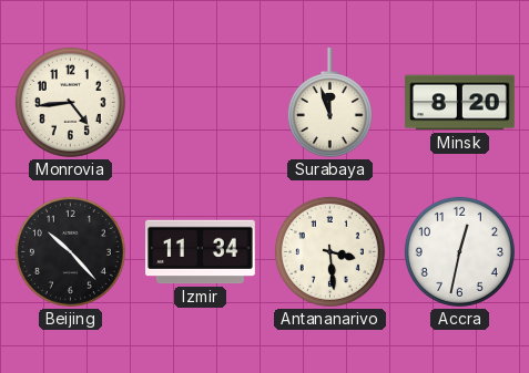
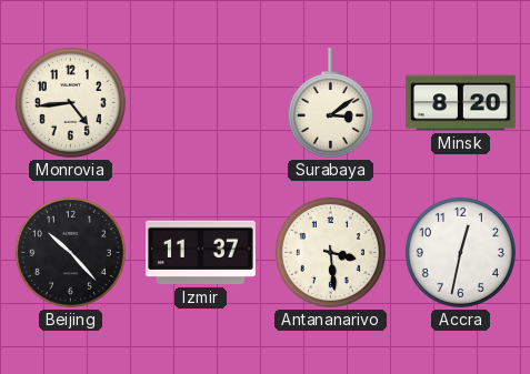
Surabaya: 11:57 -> 3:09 (330, 103)
Izmir: 11:34 -> 11:37 (201, 253)
